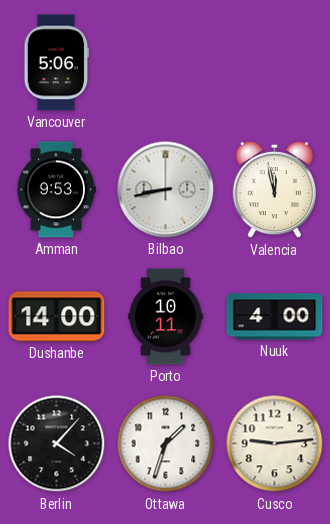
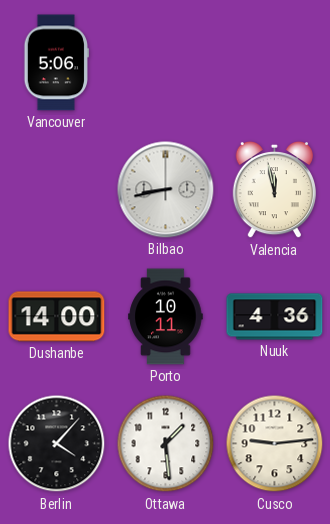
Amman: 9:53 -> none (56, 190)
Nuuk: 4:00 -> 4:36 (275, 317)
Ottawa: 1:33 -> 1:29 (166, 444)
